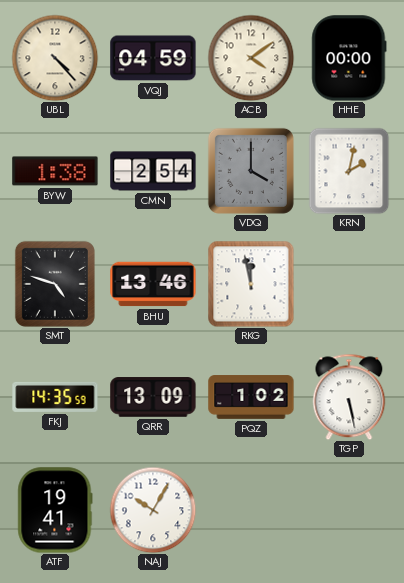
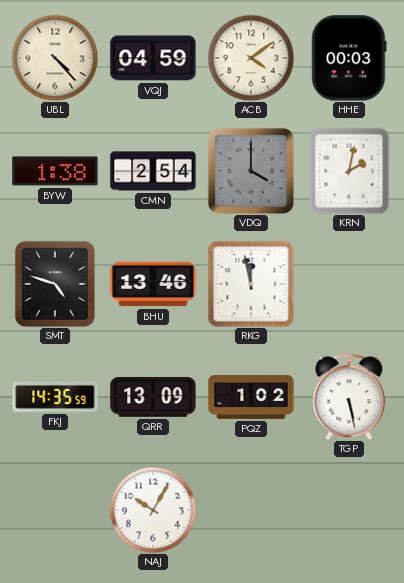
HHE: 00:00 -> 00:03 (349, 58)
ATF: 19:41 -> none (55, 510)
